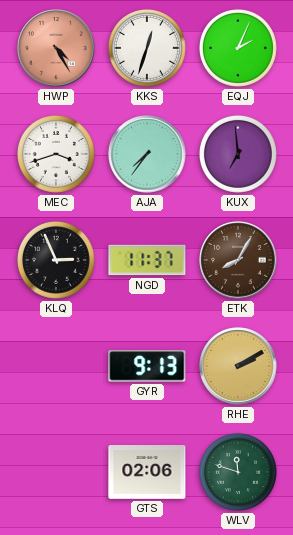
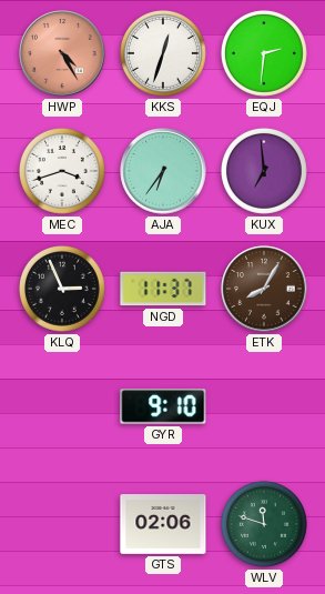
EQJ: 2:04 -> 2:31 (264, 53)
AJA: 7:36 -> 6:36 (163, 171)
GYR: 9:13 -> 9:10 (163, 406)
RHE: 2:10 -> none (238, 366)
